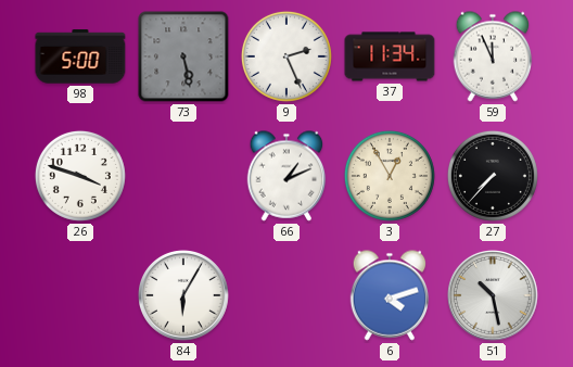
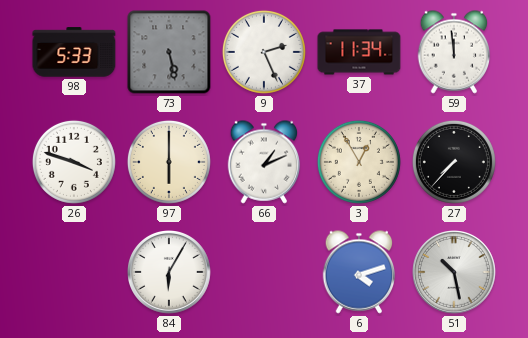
98: 5:00 -> 5:33 (74, 52)
59: 11:56 -> 11:59 (454, 52)
97: none -> 6:00 (169, 162)
